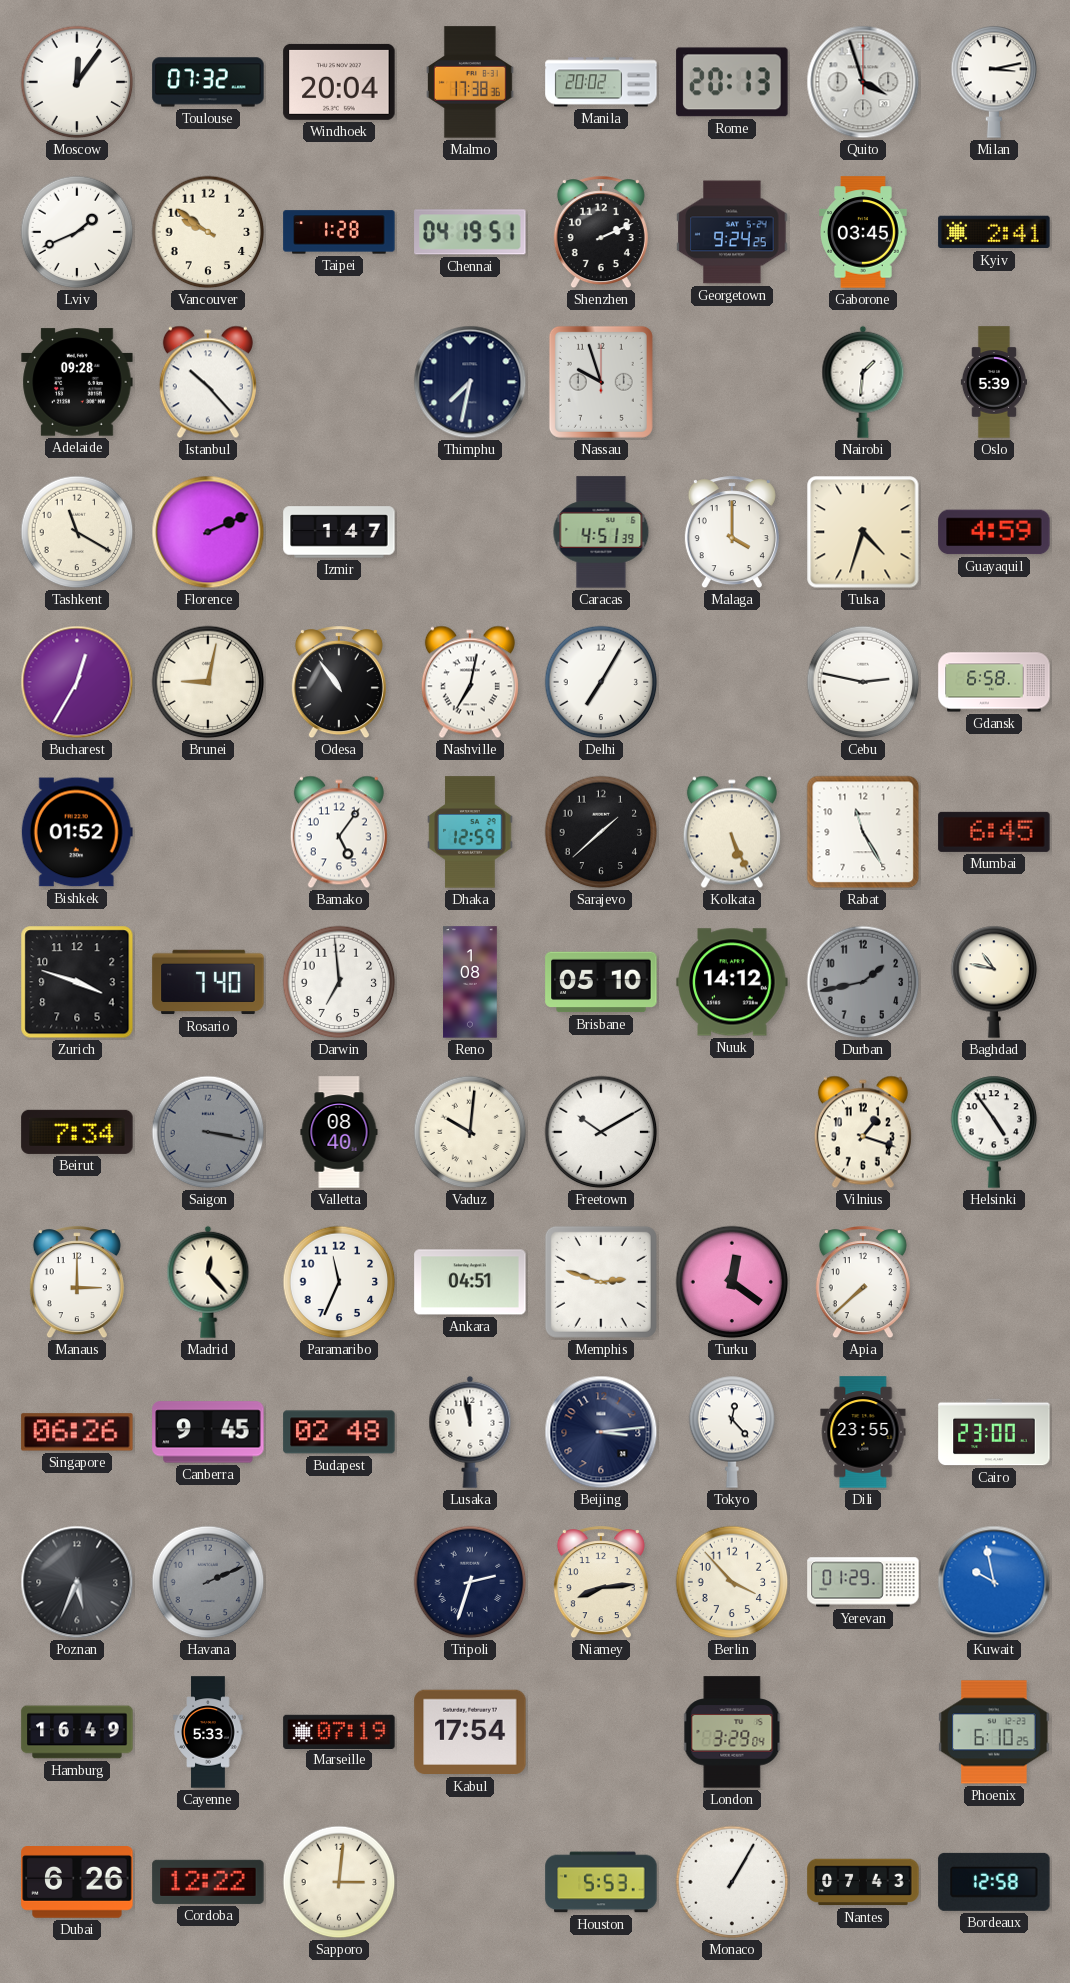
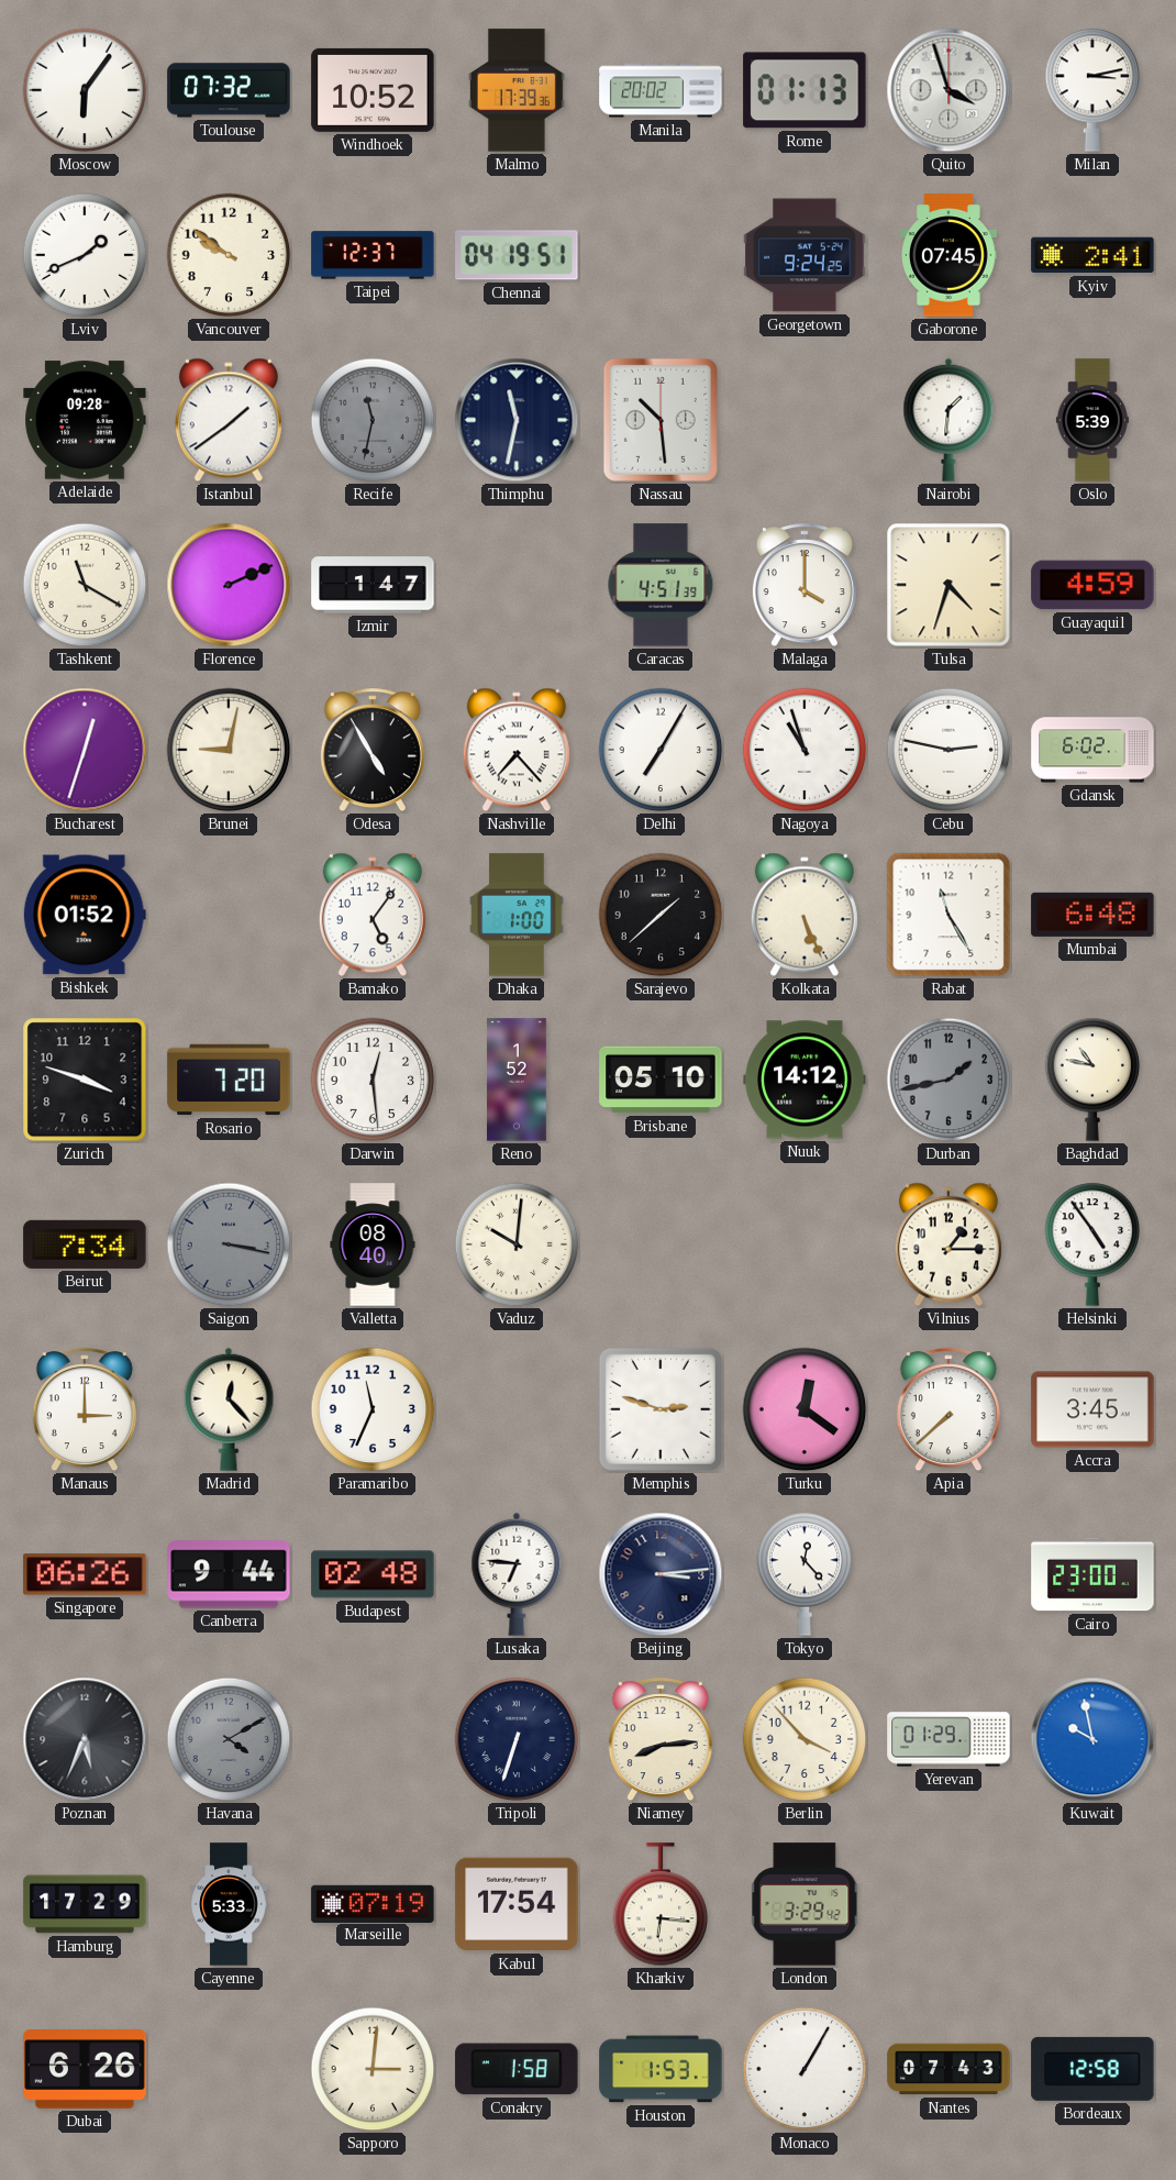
Moscow: 12:06 -> 6:06 (85, 90)
Windhoek: 20:04 -> 10:52 (373, 90)
Malmo: 17:38 -> 17:39 (517, 90)
Rome: 20:13 -> 01:13 (805, 90)
Taipei: 1:28 -> 12:37 (373, 255)
Shenzhen: 2:11 -> none (601, 233)
Gaborone: 03:45 -> 07:45 (950, 255)
Istanbul: 10:23 -> 1:39 (229, 420)
Recife: none -> 11:32 (373, 420)
Thimphu: 7:32 -> 11:32 (517, 420)
Nassau: 9:57 -> 10:29 (661, 420)
Bucharest: 12:35 -> 12:33 (85, 750)
Odesa: 10:54 -> 4:55 (373, 751)
Nashville: 7:02 -> 7:23 (517, 750)
Nagoya: none -> 10:57 (805, 750)
Gdansk: 6:58 -> 6:02 (1092, 750)
Dhaka: 12:59 -> 1:00 (517, 915)
Mumbai: 6:45 -> 6:48 (1092, 915)
Rosario: 7:40 -> 7:20 (229, 1080)
Darwin: 6:59 -> 12:29 (373, 1080)
Reno: 1:08 -> 1:52 (517, 1080)
Freetown: 10:10 -> none (601, 1132)
Vilnius: 1:18 -> 1:15 (948, 1244)
Ankara: 04:51 -> none (470, 1282)
Accra: none -> 3:45 (1092, 1409)
Canberra: 9:45 -> 9:44 (229, 1574)
Lusaka: 11:58 -> 6:46 (517, 1574)
Dili: 23:55 -> none (863, 1432)
Havana: 2:11 -> 4:10 (229, 1739)
Tripoli: 2:33 -> 6:33 (517, 1739)
Hamburg: 16:49 -> 17:29 (85, 1904)
Kharkiv: none -> 6:16 (661, 1905)
London: 3:29:04 -> 3:29:42 (805, 1904)
Phoenix: 6:10 -> none (994, 1732)
Cordoba: 12:22 -> none (208, 1882)
Conakry: none -> 1:58 (517, 2069)
Houston: 5:53 -> 1:53 (661, 2069)
